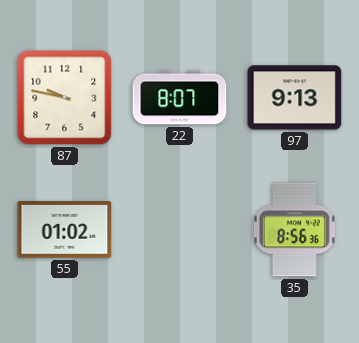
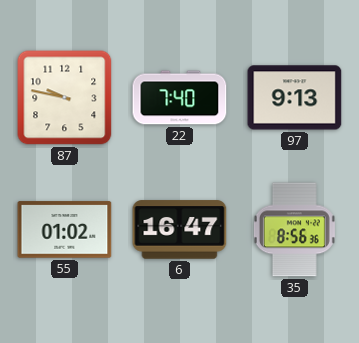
22: 8:07 -> 7:40 (180, 98)
6: none -> 16:47 (180, 230)
